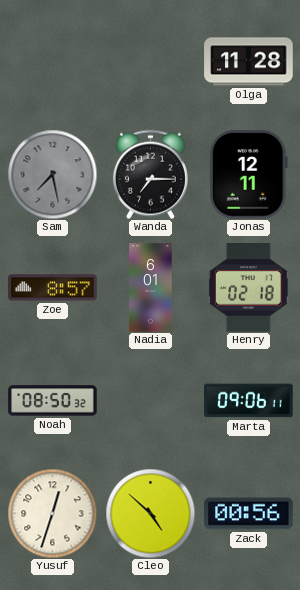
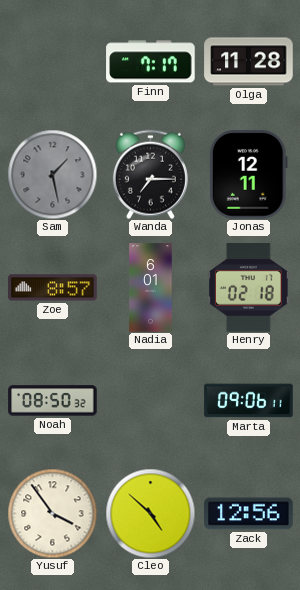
Finn: none -> 7:17 (151, 62)
Sam: 7:28 -> 1:28 (52, 174)
Yusuf: 12:33 -> 3:54 (52, 513)
Zack: 00:56 -> 12:56 (249, 514)
